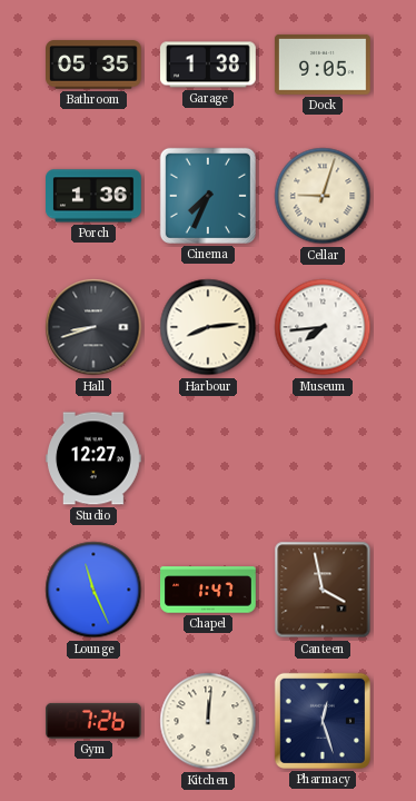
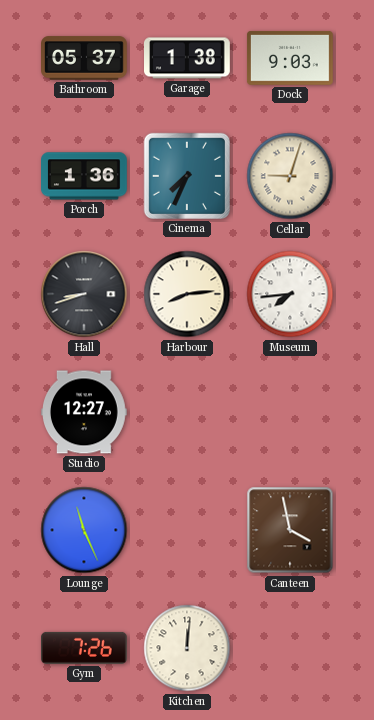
Bathroom: 05:35 -> 05:37 (85, 58)
Dock: 9:05 -> 9:03 (290, 58)
Chapel: 1:47 -> none (209, 590)
Pharmacy: 12:27 -> none (323, 721)
